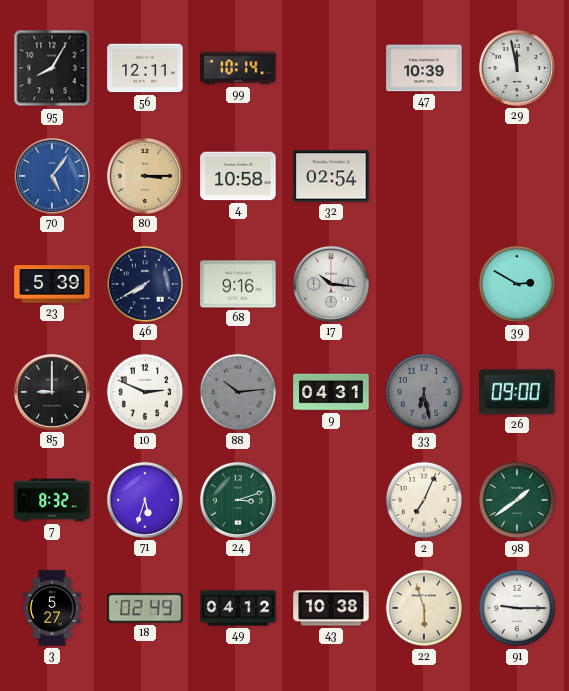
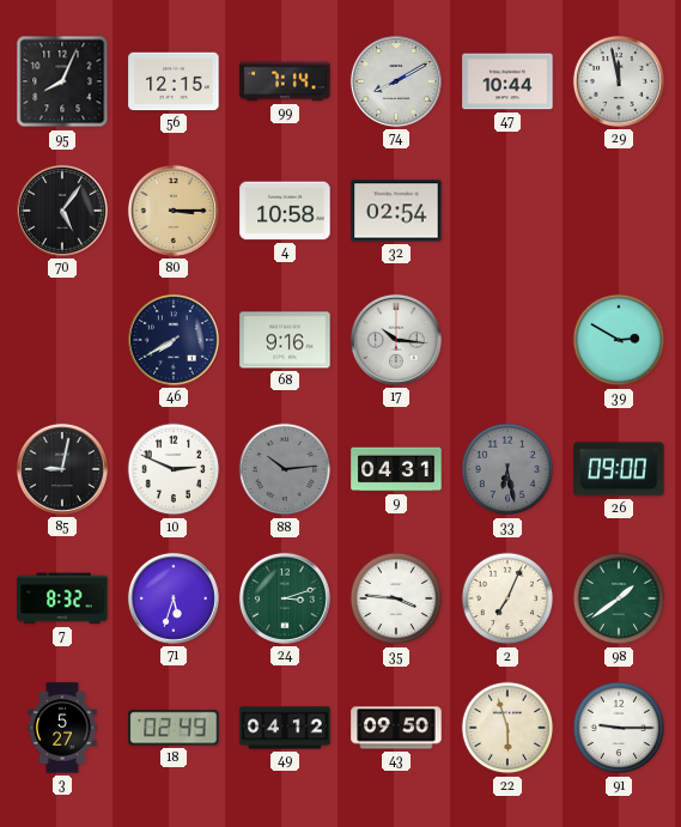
95: 8:05 -> 8:04 (62, 81)
56: 12:11 -> 12:15 (174, 81)
99: 10:14 -> 7:14 (285, 81)
74: none -> 8:10 (396, 81)
47: 10:39 -> 10:44 (507, 81)
70 dial: blue -> black (62, 211)
23: 5:39 -> none (52, 284)
85: 9:00 -> 9:02 (62, 469)
35: none -> 3:46 (396, 598)
43: 10:38 -> 09:50 (396, 728)
